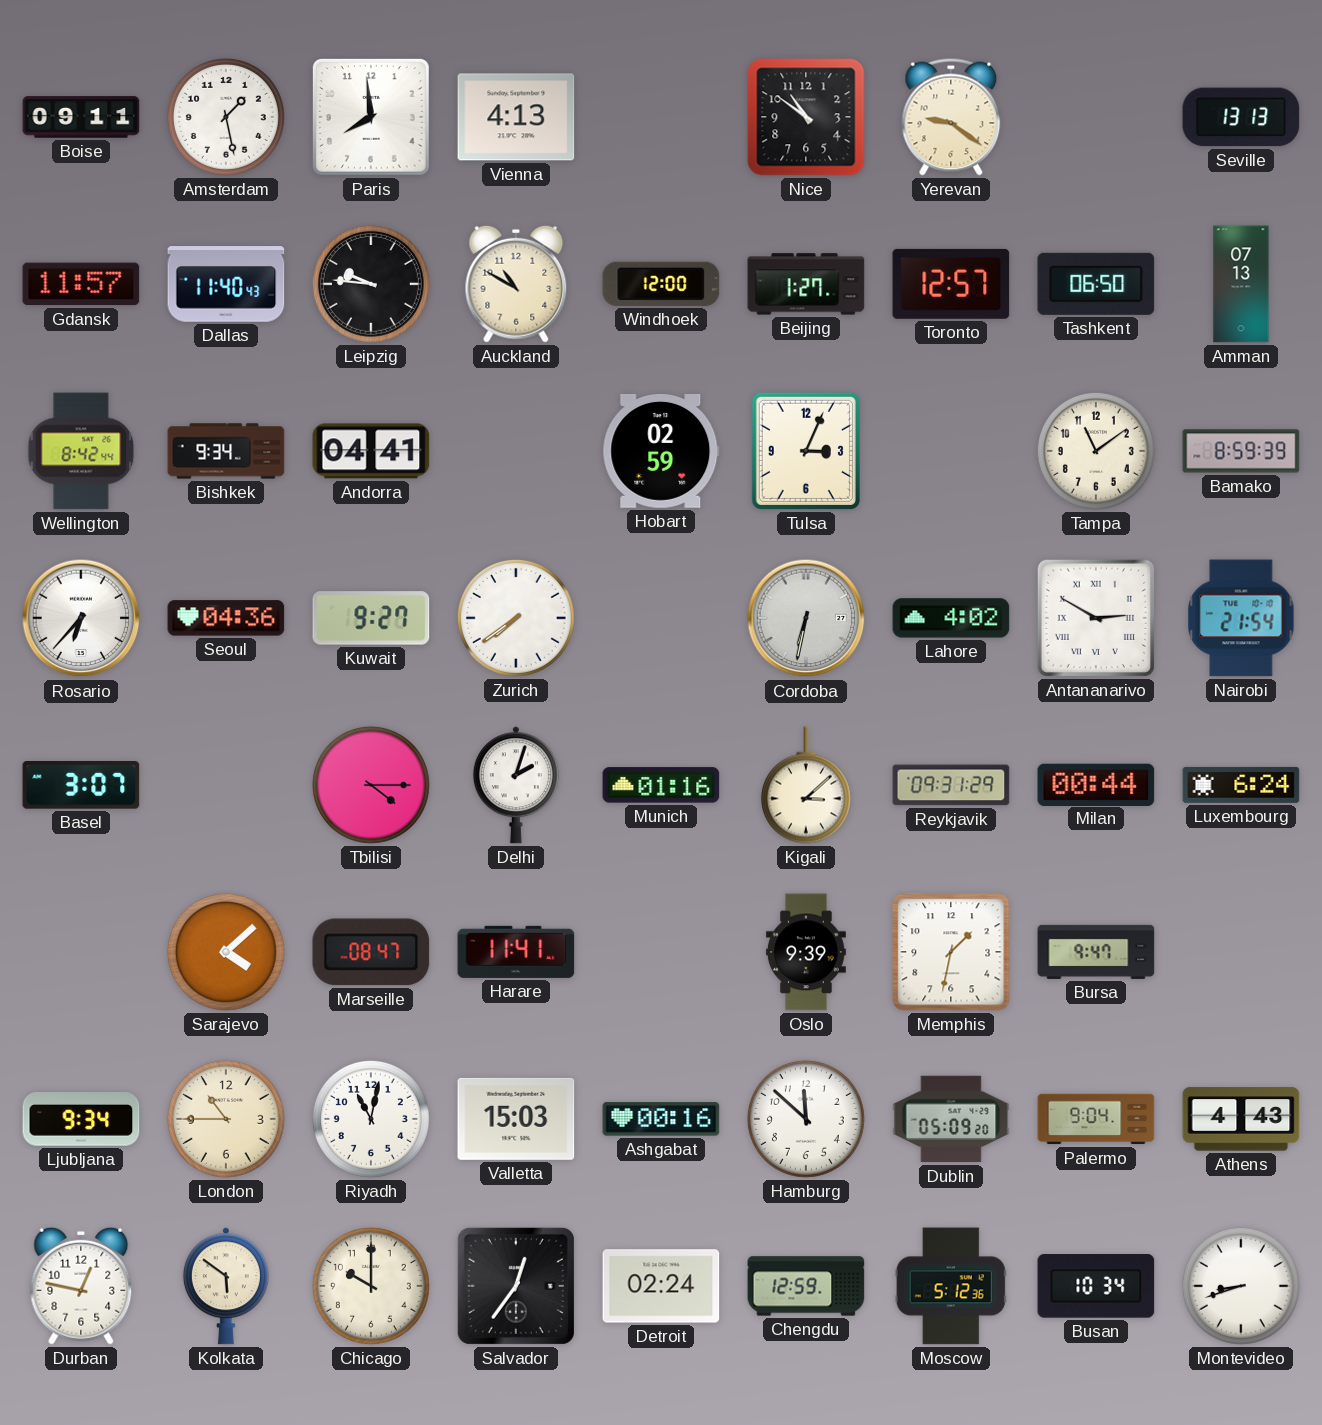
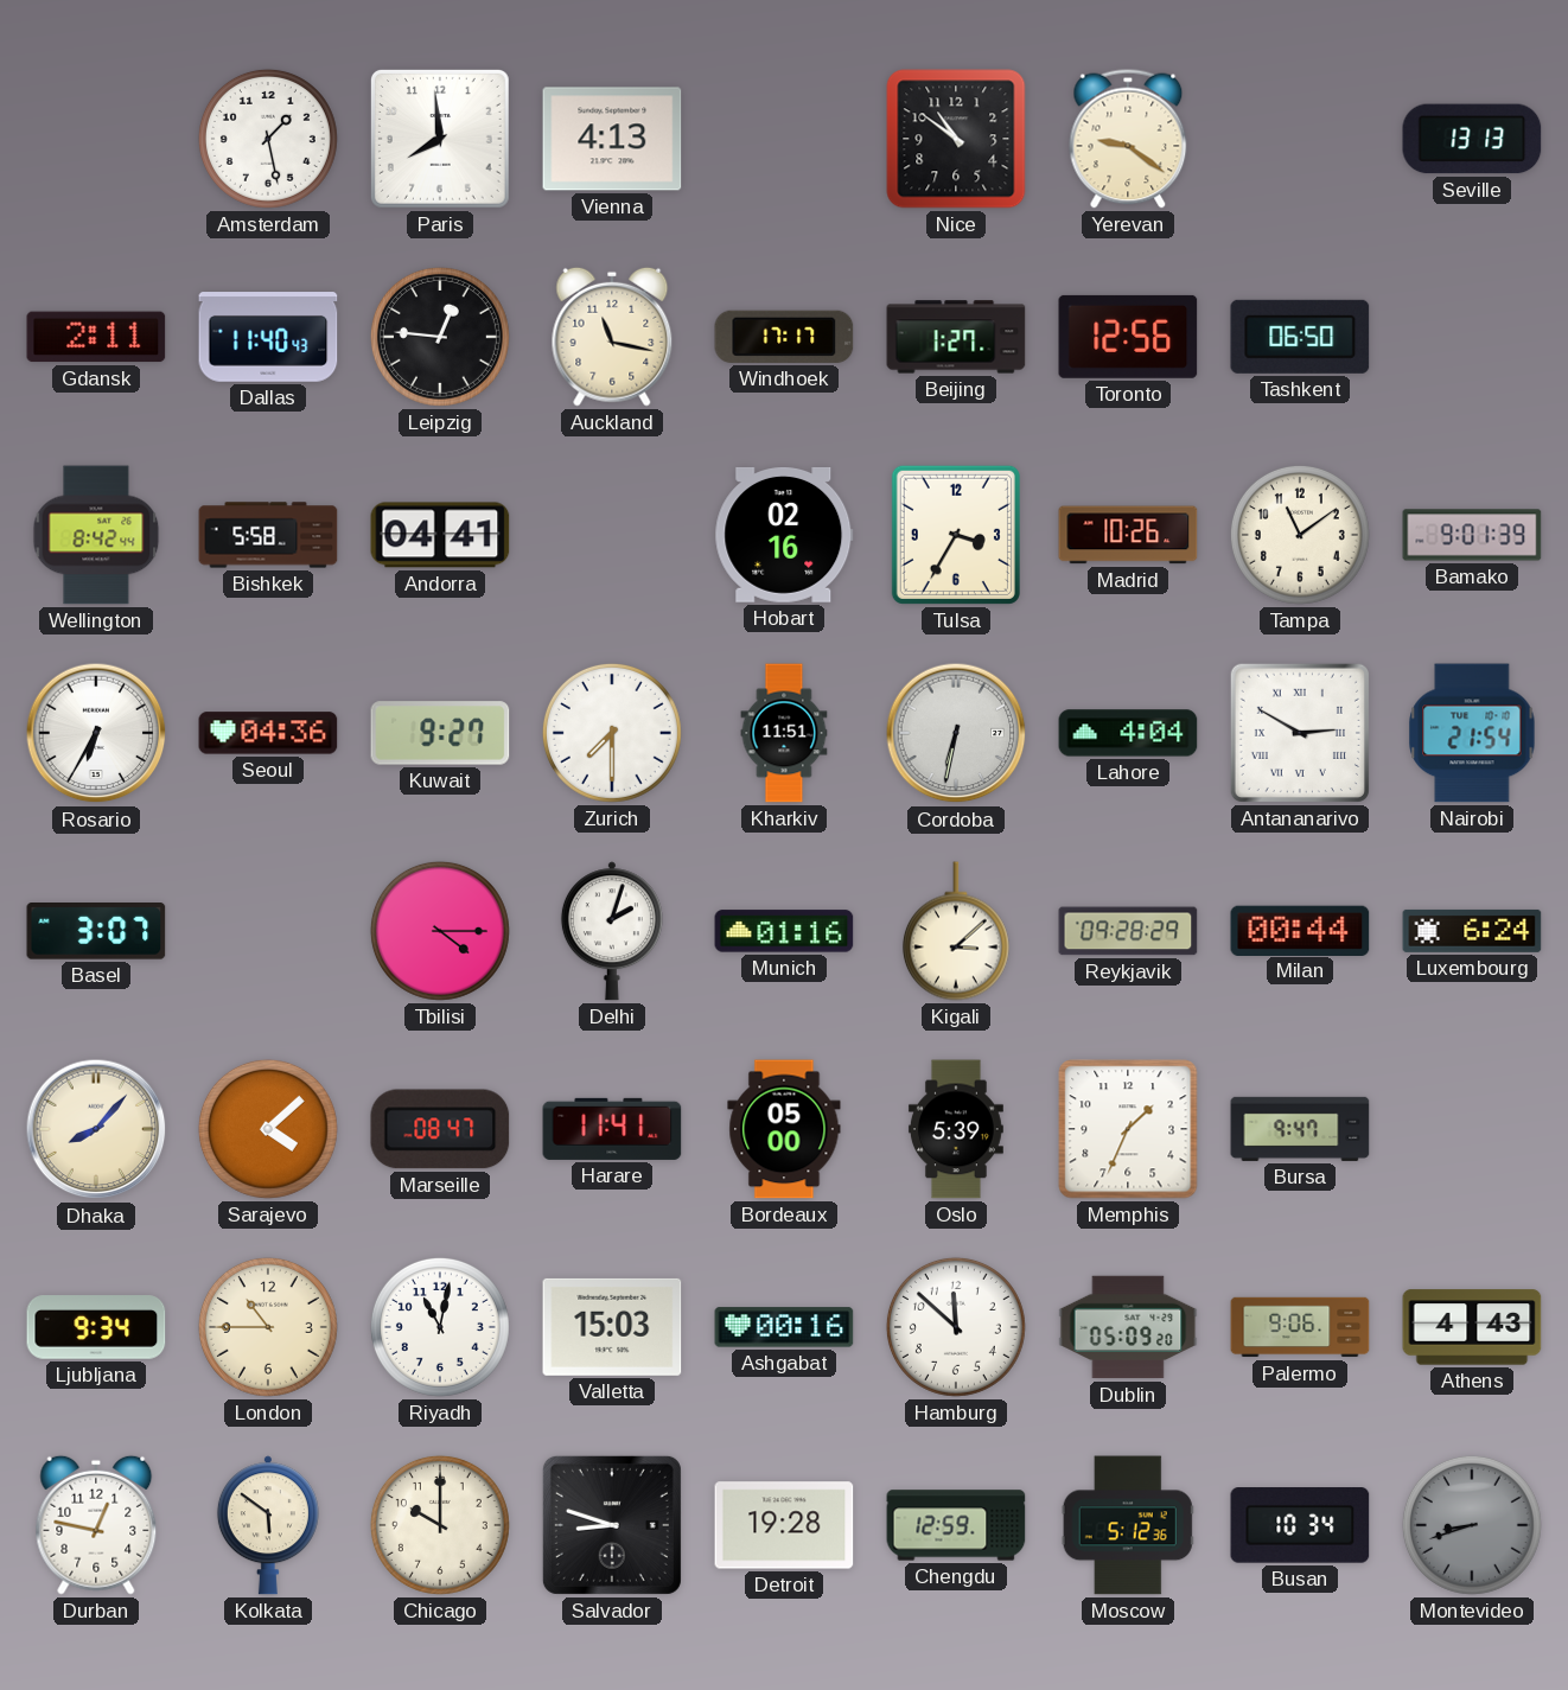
Boise: 09:11 -> none (81, 117)
Gdansk: 11:57 -> 2:11 (96, 337)
Leipzig: 9:46 -> 12:46 (440, 337)
Auckland: 10:50 -> 11:17 (612, 337)
Windhoek: 12:00 -> 17:17 (784, 337)
Toronto: 12:57 -> 12:56 (1128, 337)
Amman: 07:13 -> none (1241, 284)
Bishkek: 9:34 -> 5:58 (268, 535)
Hobart: 02:59 -> 02:16 (784, 535)
Tulsa: 3:04 -> 3:35 (956, 535)
Madrid: none -> 10:26 (1128, 535)
Bamako: 8:59 -> 9:01 (1472, 535)
Rosario: 6:37 -> 6:35 (96, 733)
Zurich: 7:39 -> 7:30 (612, 733)
Kharkiv: none -> 11:51 (784, 733)
Lahore: 4:02 -> 4:04 (1128, 733)
Reykjavik: 09:31 -> 09:28 (1128, 931)
Dhaka: none -> 8:07 (96, 1129)
Bordeaux: none -> 05:00 (784, 1129)
Oslo: 9:39 -> 5:39 (956, 1129)
Memphis: 1:32 -> 1:34 (1128, 1129)
Palermo: 9:04 -> 9:06 (1300, 1327)
Salvador: 12:36 -> 8:48 (612, 1525)
Detroit: 02:24 -> 19:28 (784, 1525)
Montevideo dial: white -> grey (1472, 1525)
